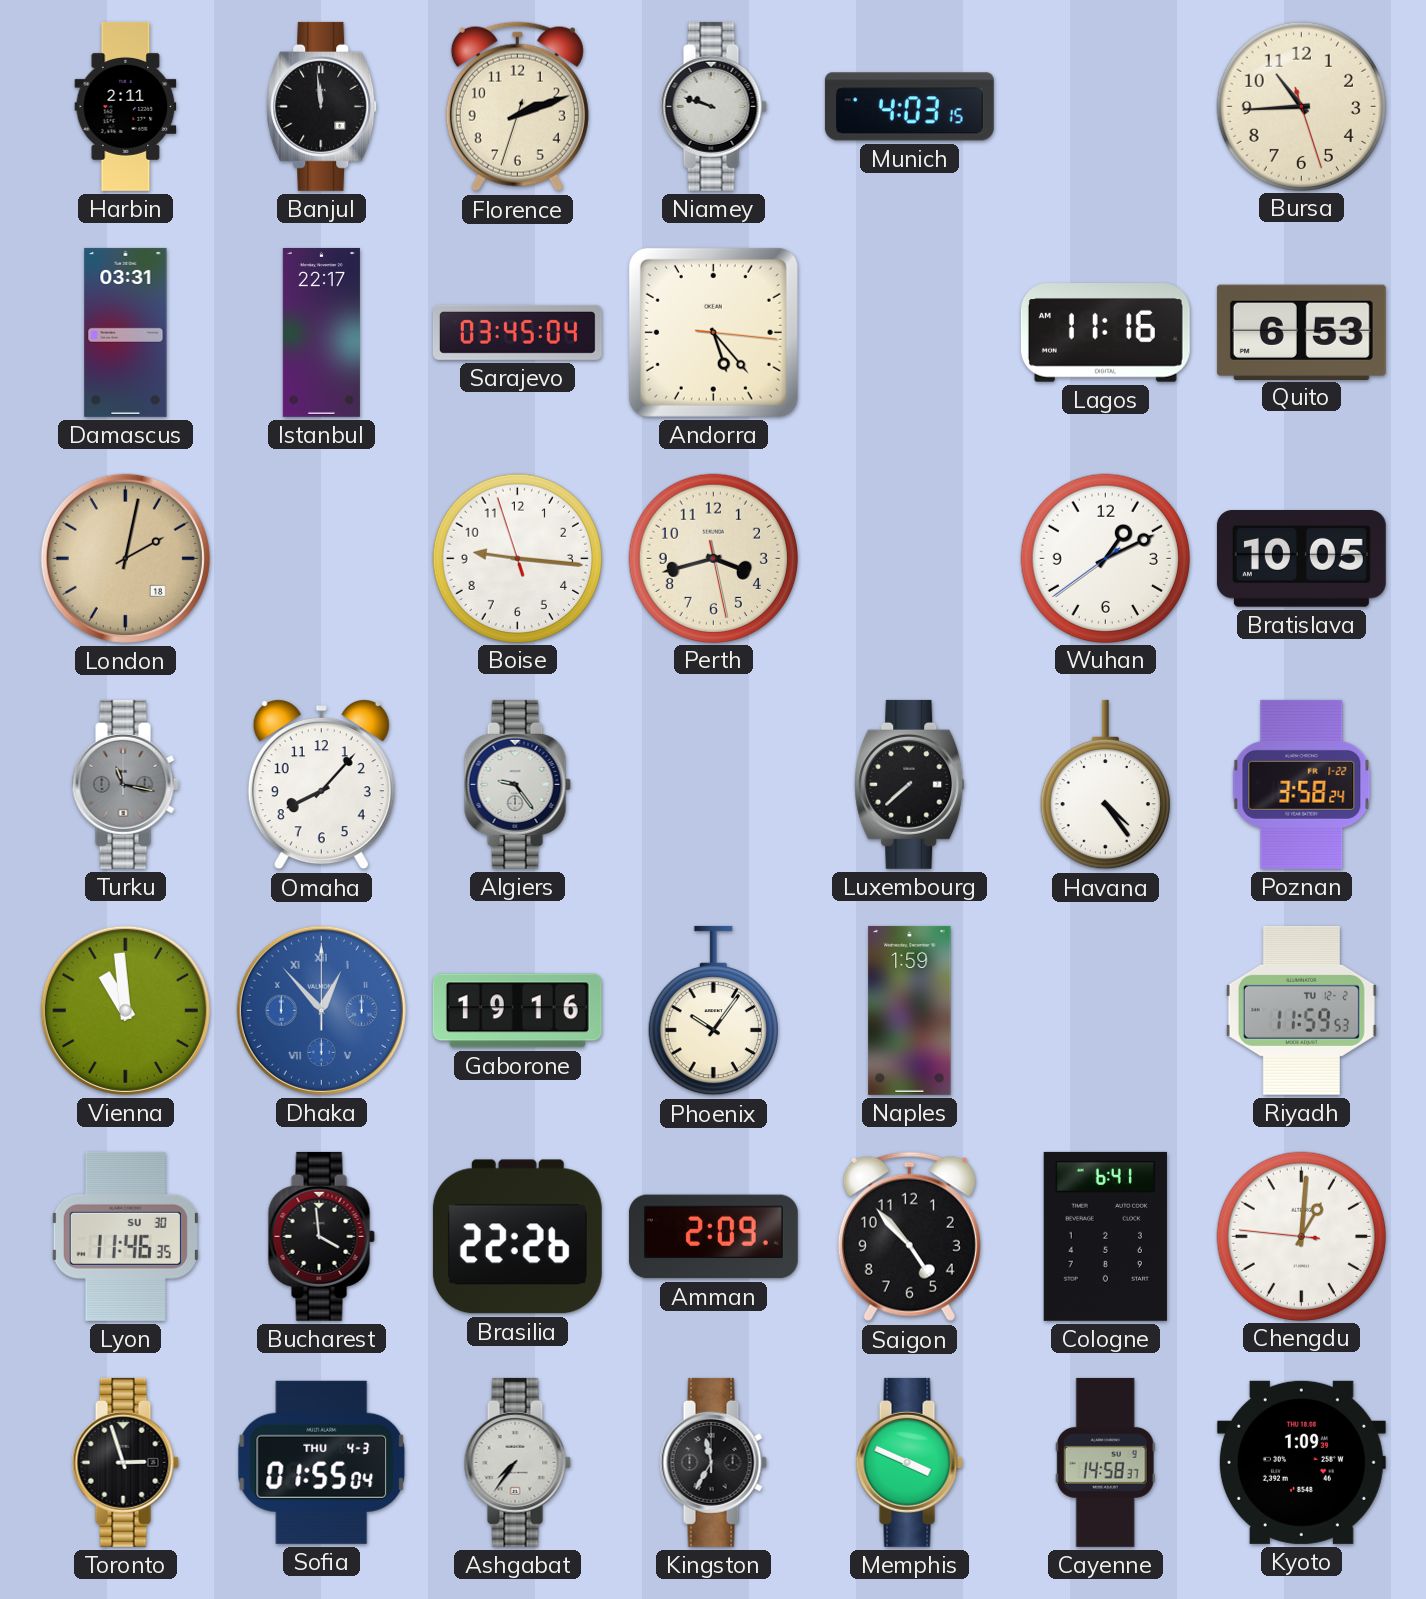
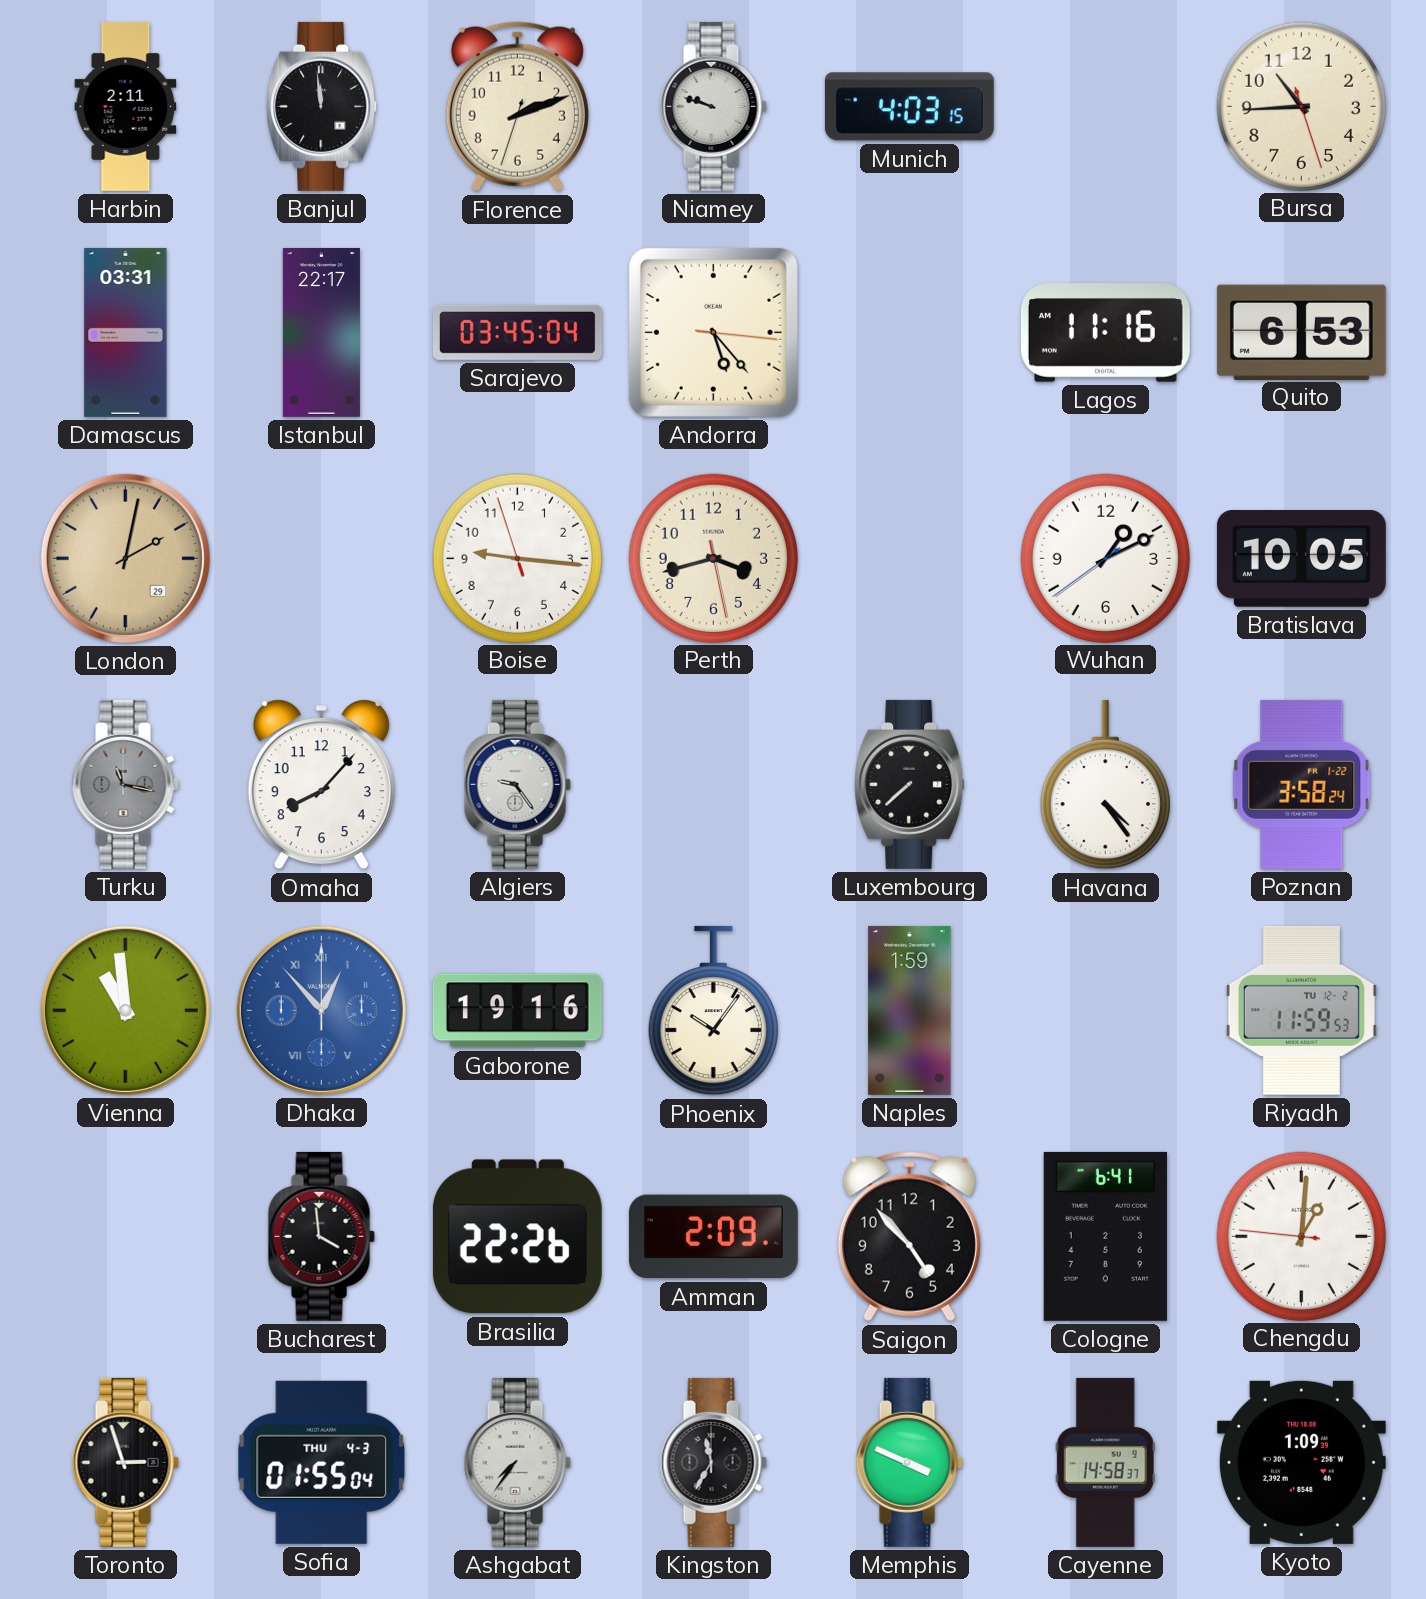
London date: 18 -> 29 (125, 558)
Lyon: 11:46 -> none (125, 1236)
